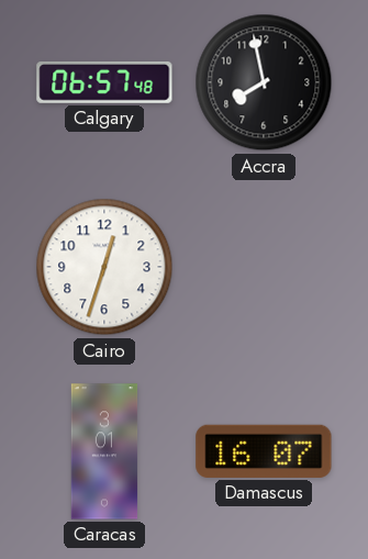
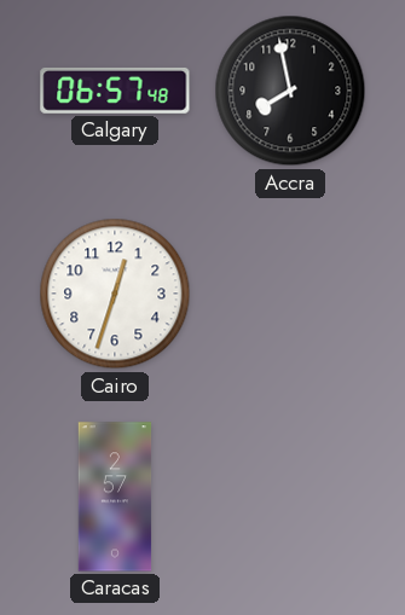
Caracas: 3:01 -> 2:57 (115, 497)
Damascus: 16:07 -> none (264, 451)
